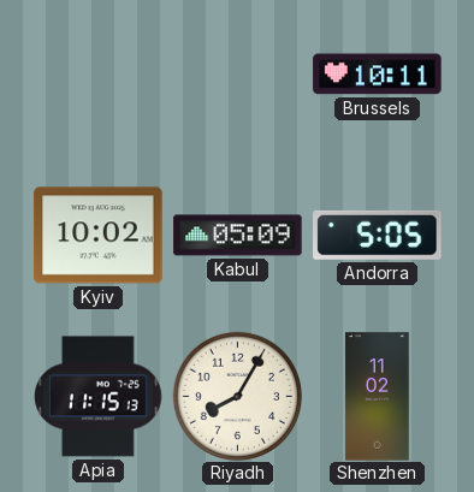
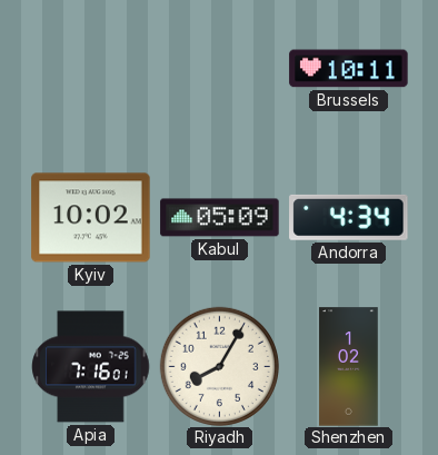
Andorra: 5:05 -> 4:34 (349, 217)
Apia: 11:15 -> 7:16 (91, 367)
Shenzhen: 11:02 -> 1:02 (349, 367)
